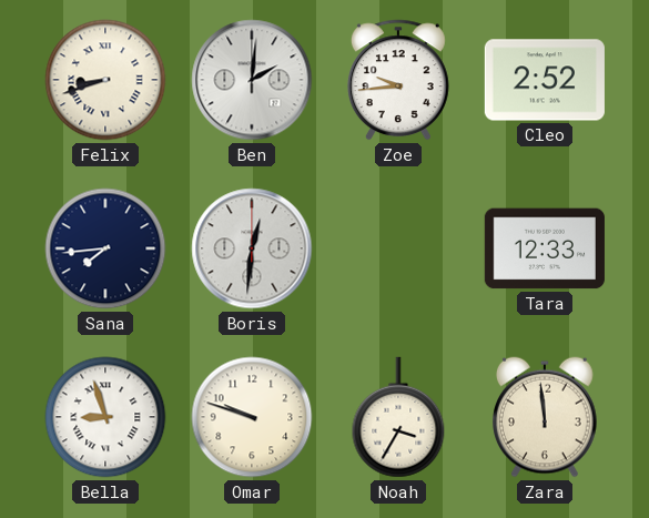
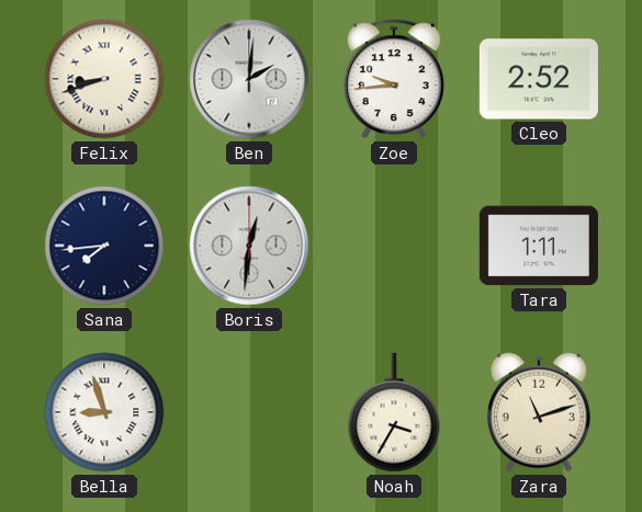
Tara: 12:33 -> 1:11 (539, 246)
Omar: 9:48 -> none (252, 417)
Zara: 11:59 -> 11:12 (540, 412)
